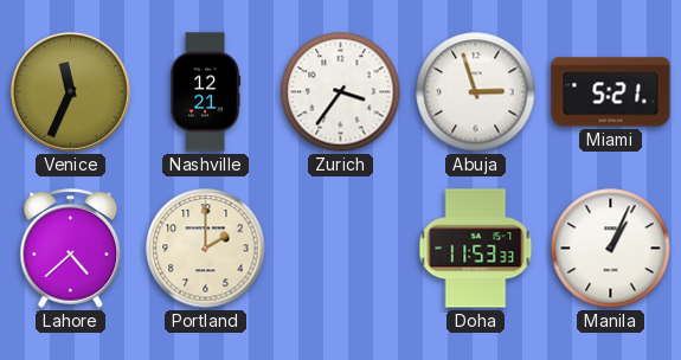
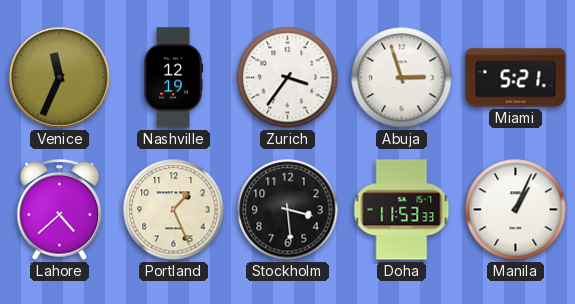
Nashville: 12:21 -> 12:19 (173, 78)
Portland: 2:00 -> 1:26 (174, 210)
Stockholm: none -> 3:29 (288, 210)
